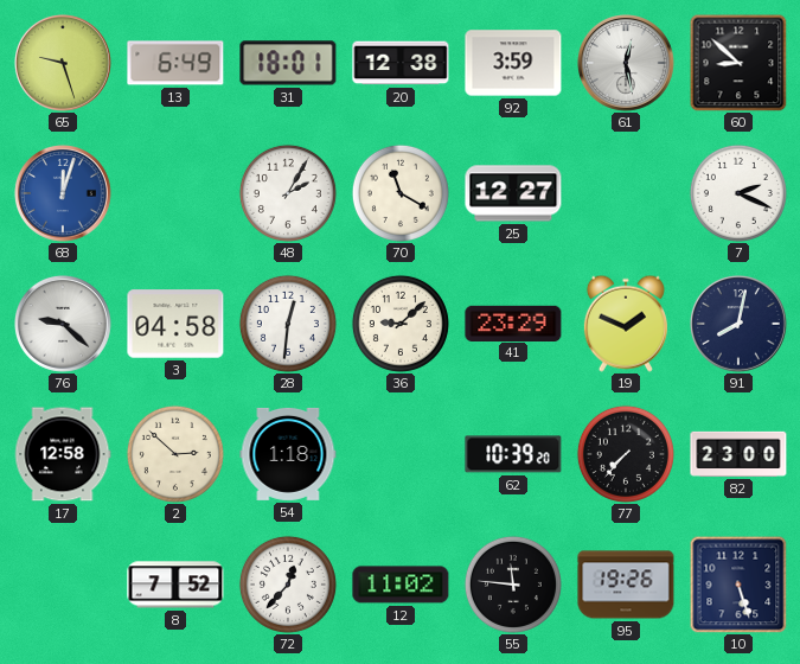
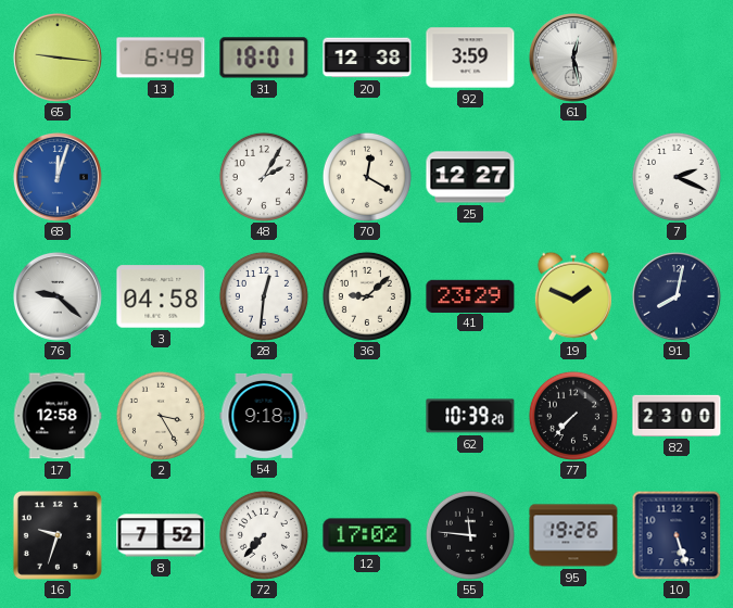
65: 9:27 -> 9:16 (59, 59)
60: 8:52 -> none (738, 63)
70: 11:20 -> 12:20 (367, 177)
2: 2:52 -> 3:25 (161, 416)
54: 1:18 -> 9:18 (264, 416)
16: none -> 9:33 (58, 535)
72: 12:37 -> 7:37 (264, 535)
12: 11:02 -> 17:02 (367, 535)
